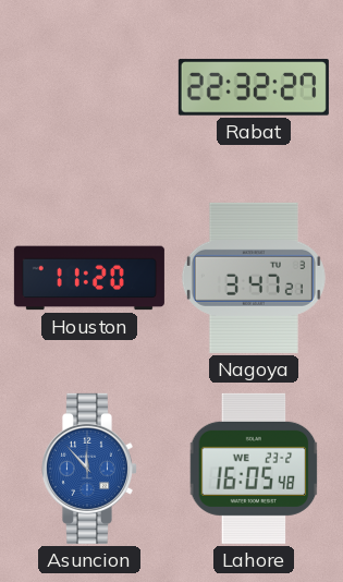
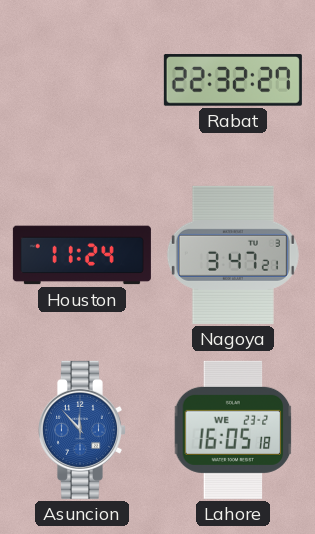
Houston: 11:20 -> 11:24 (82, 255)
Lahore: 16:05:48 -> 16:05:18 (233, 430)
